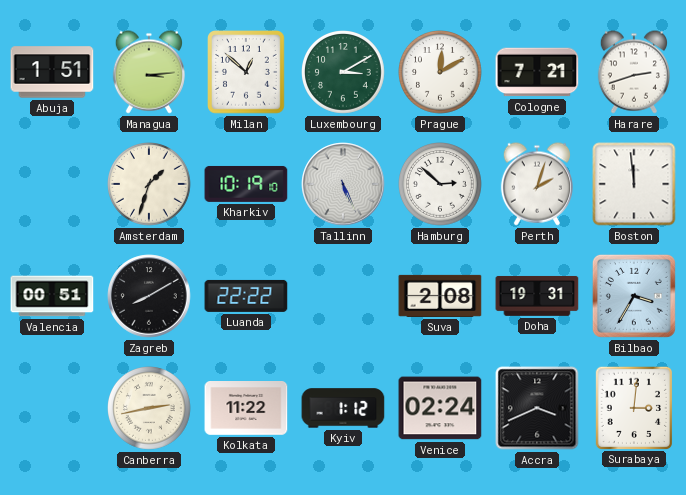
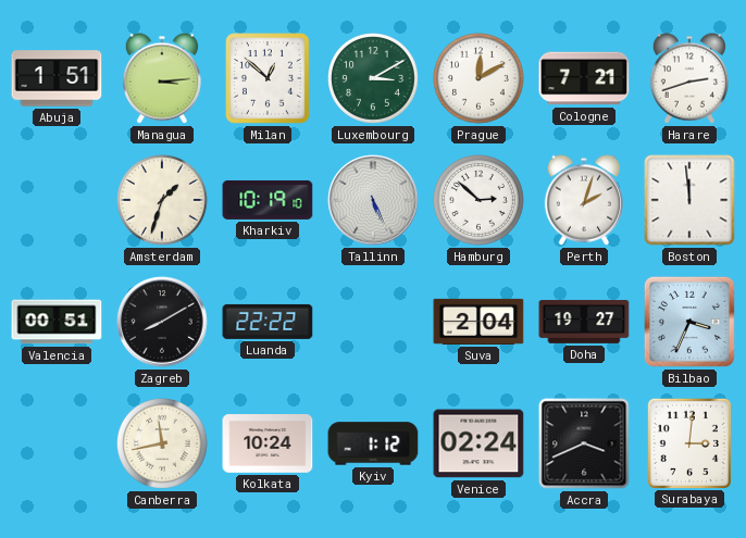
Suva: 2:08 -> 2:04 (478, 322)
Doha: 19:31 -> 19:27 (584, 322)
Bilbao: 3:35 -> 3:34 (689, 322)
Canberra: 2:43 -> 11:43 (163, 445)
Kolkata: 11:22 -> 10:24 (268, 445)
